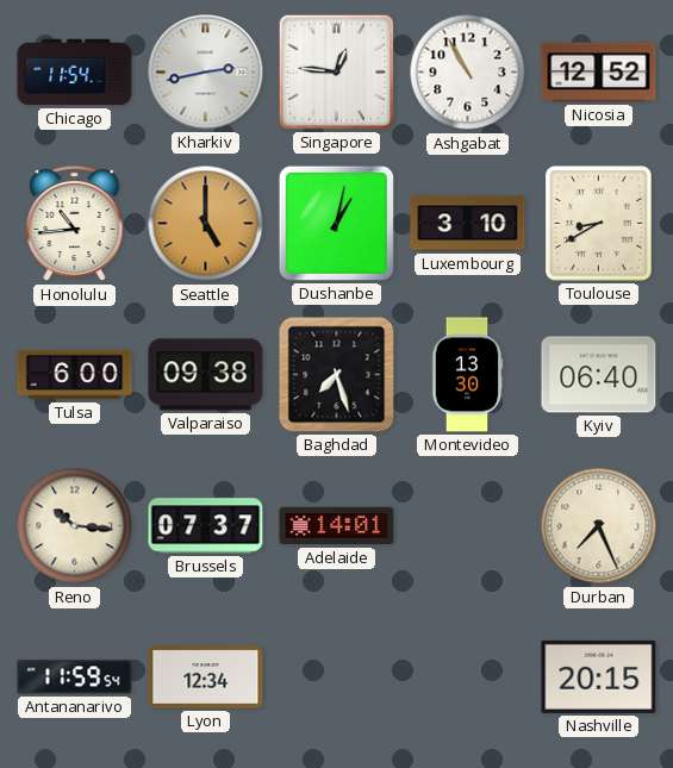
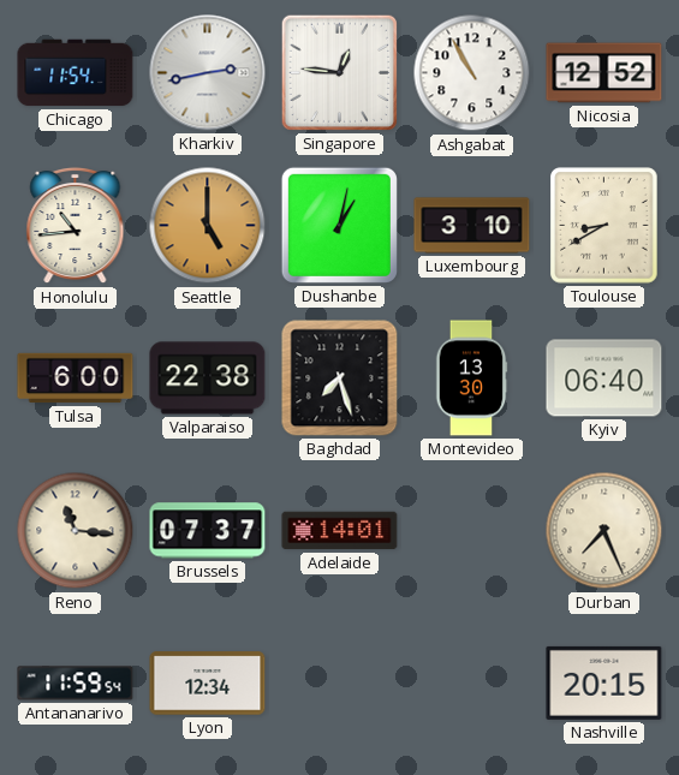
Valparaiso: 09:38 -> 22:38 (208, 378)
Reno: 10:16 -> 11:16 (76, 531)
